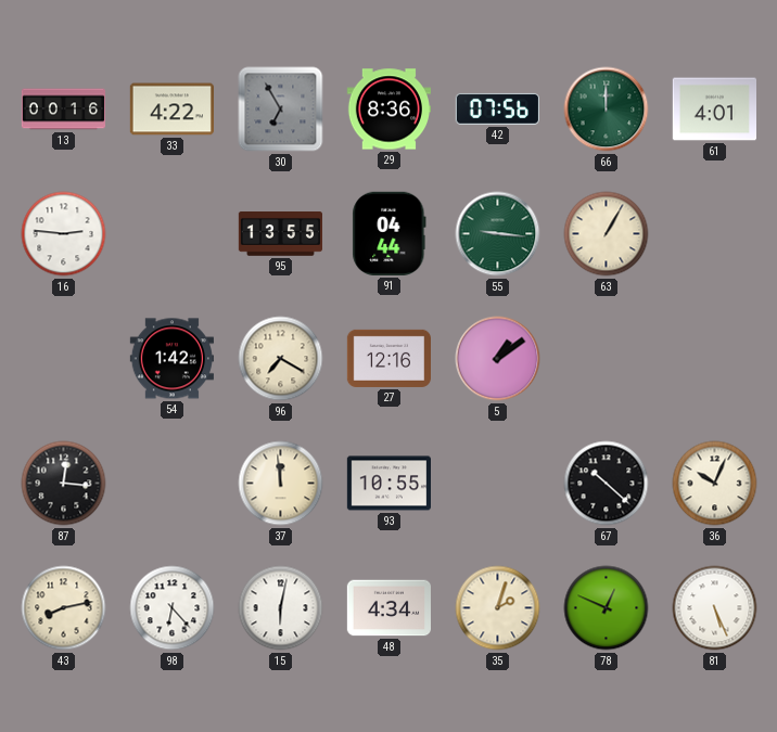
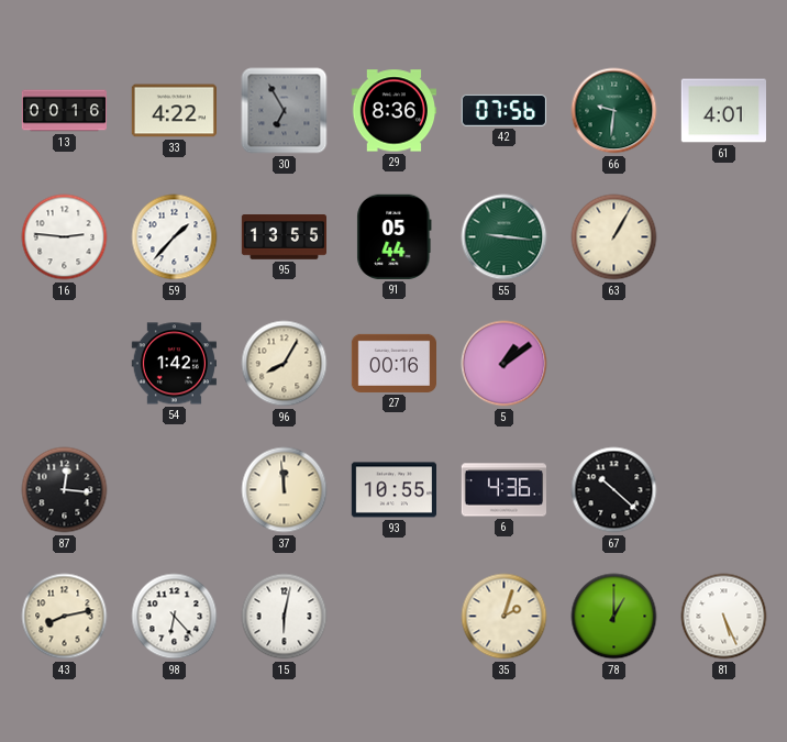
66: 12:00 -> 9:31 (614, 111)
59: none -> 1:37 (175, 237)
91: 04:44 -> 05:44 (395, 236)
96: 7:20 -> 8:05 (285, 364)
27: 12:16 -> 00:16 (393, 363)
6: none -> 4:36 (503, 490)
36: 10:04 -> none (715, 484)
48: 4:34 -> none (389, 608)
78: 12:49 -> 1:00 (614, 617)
